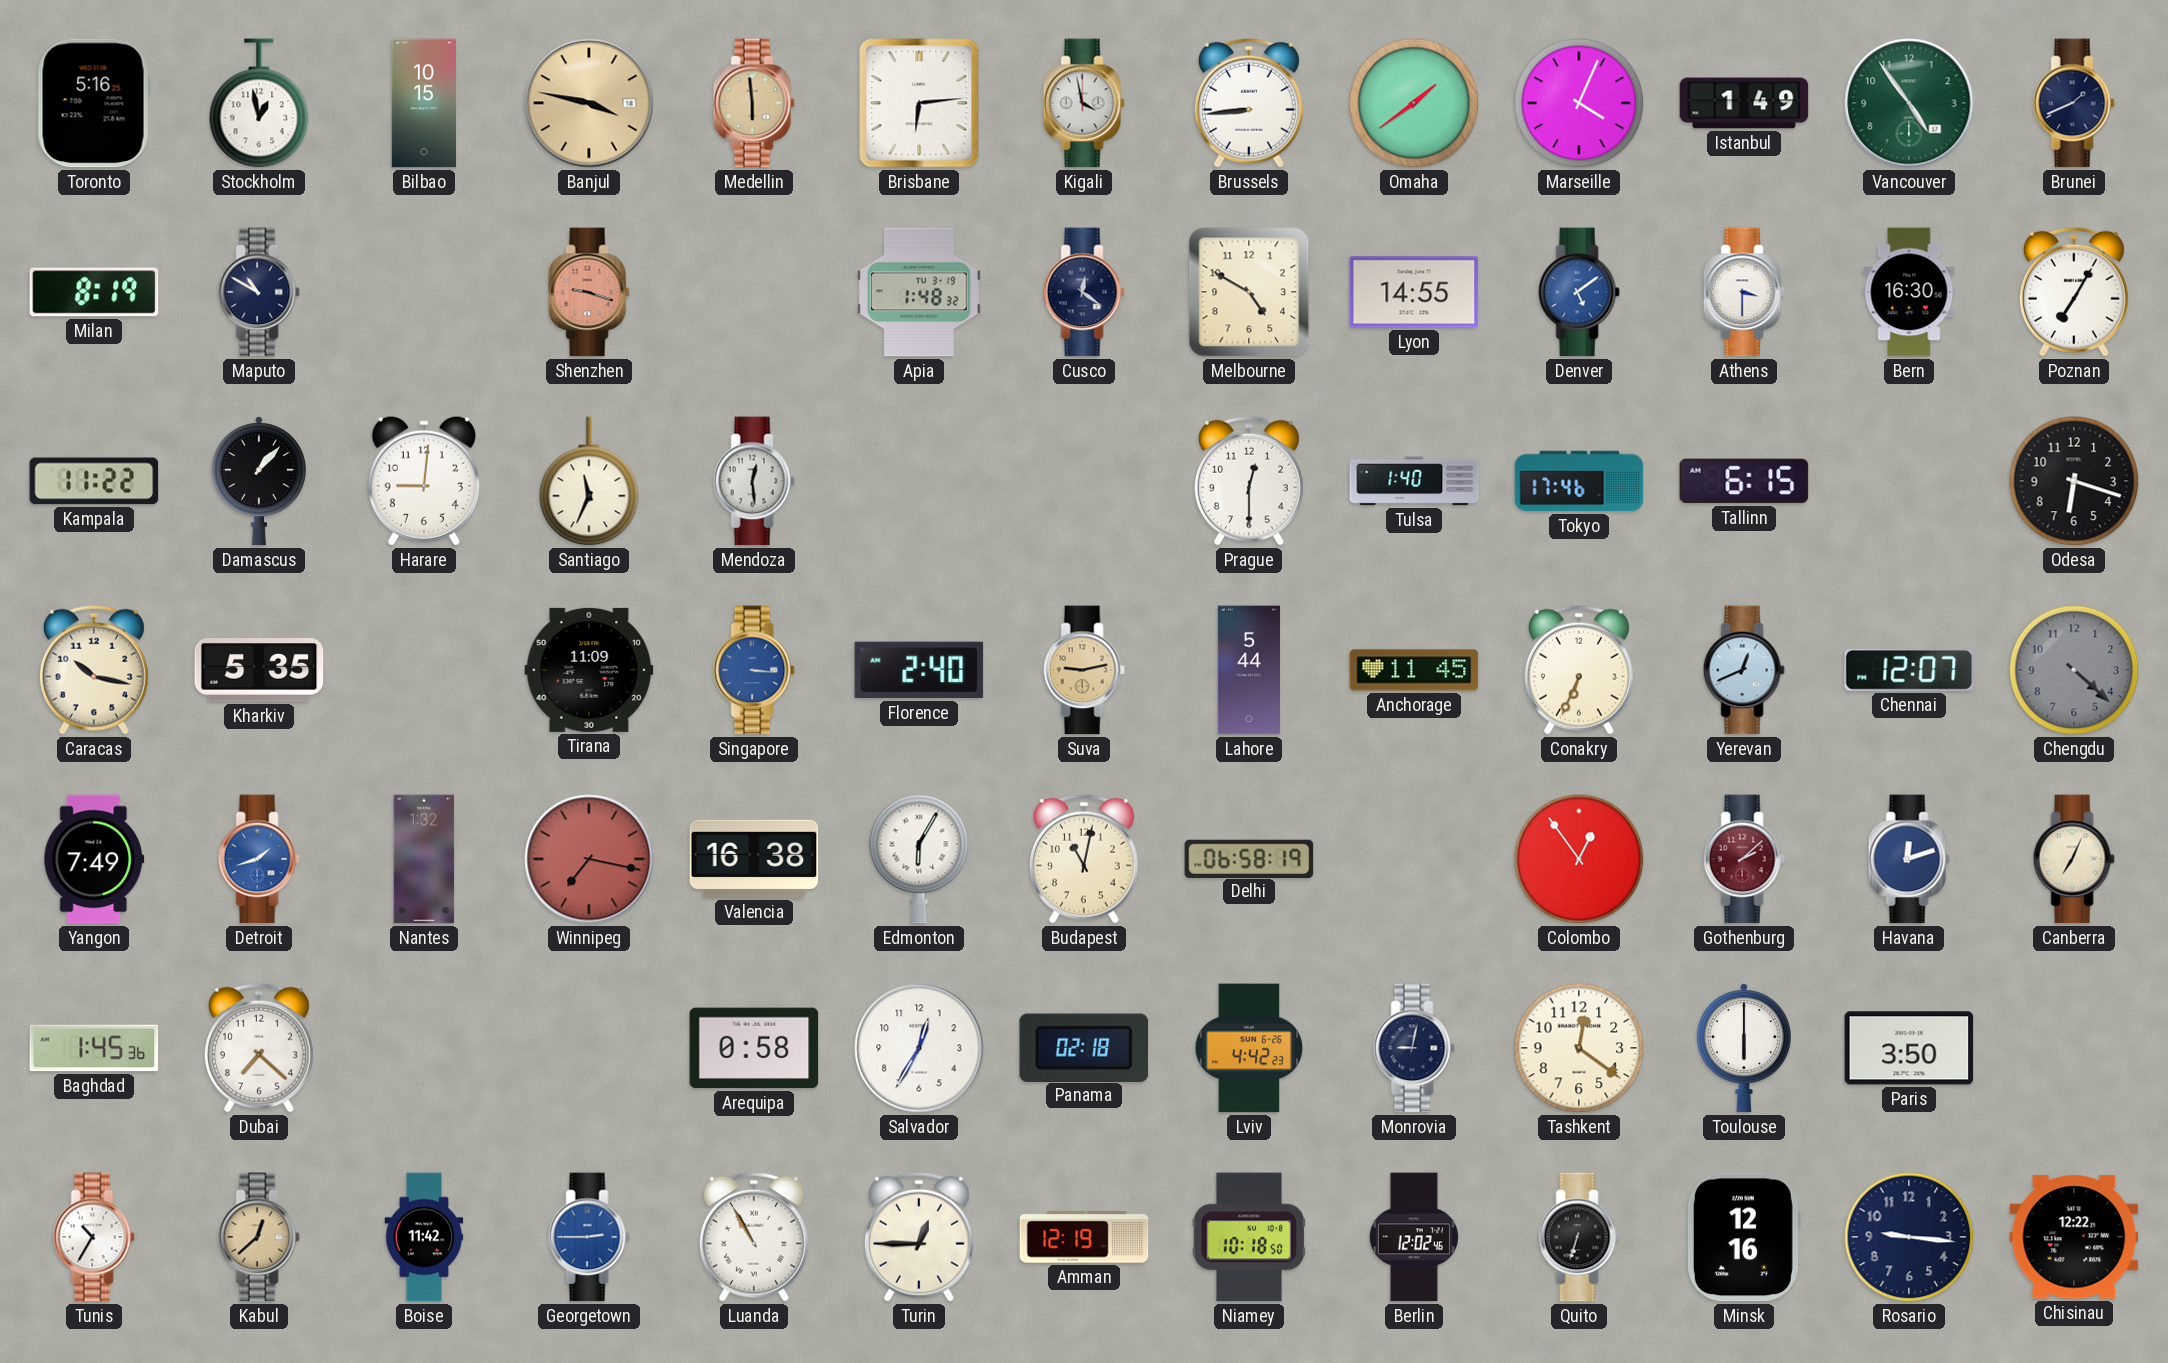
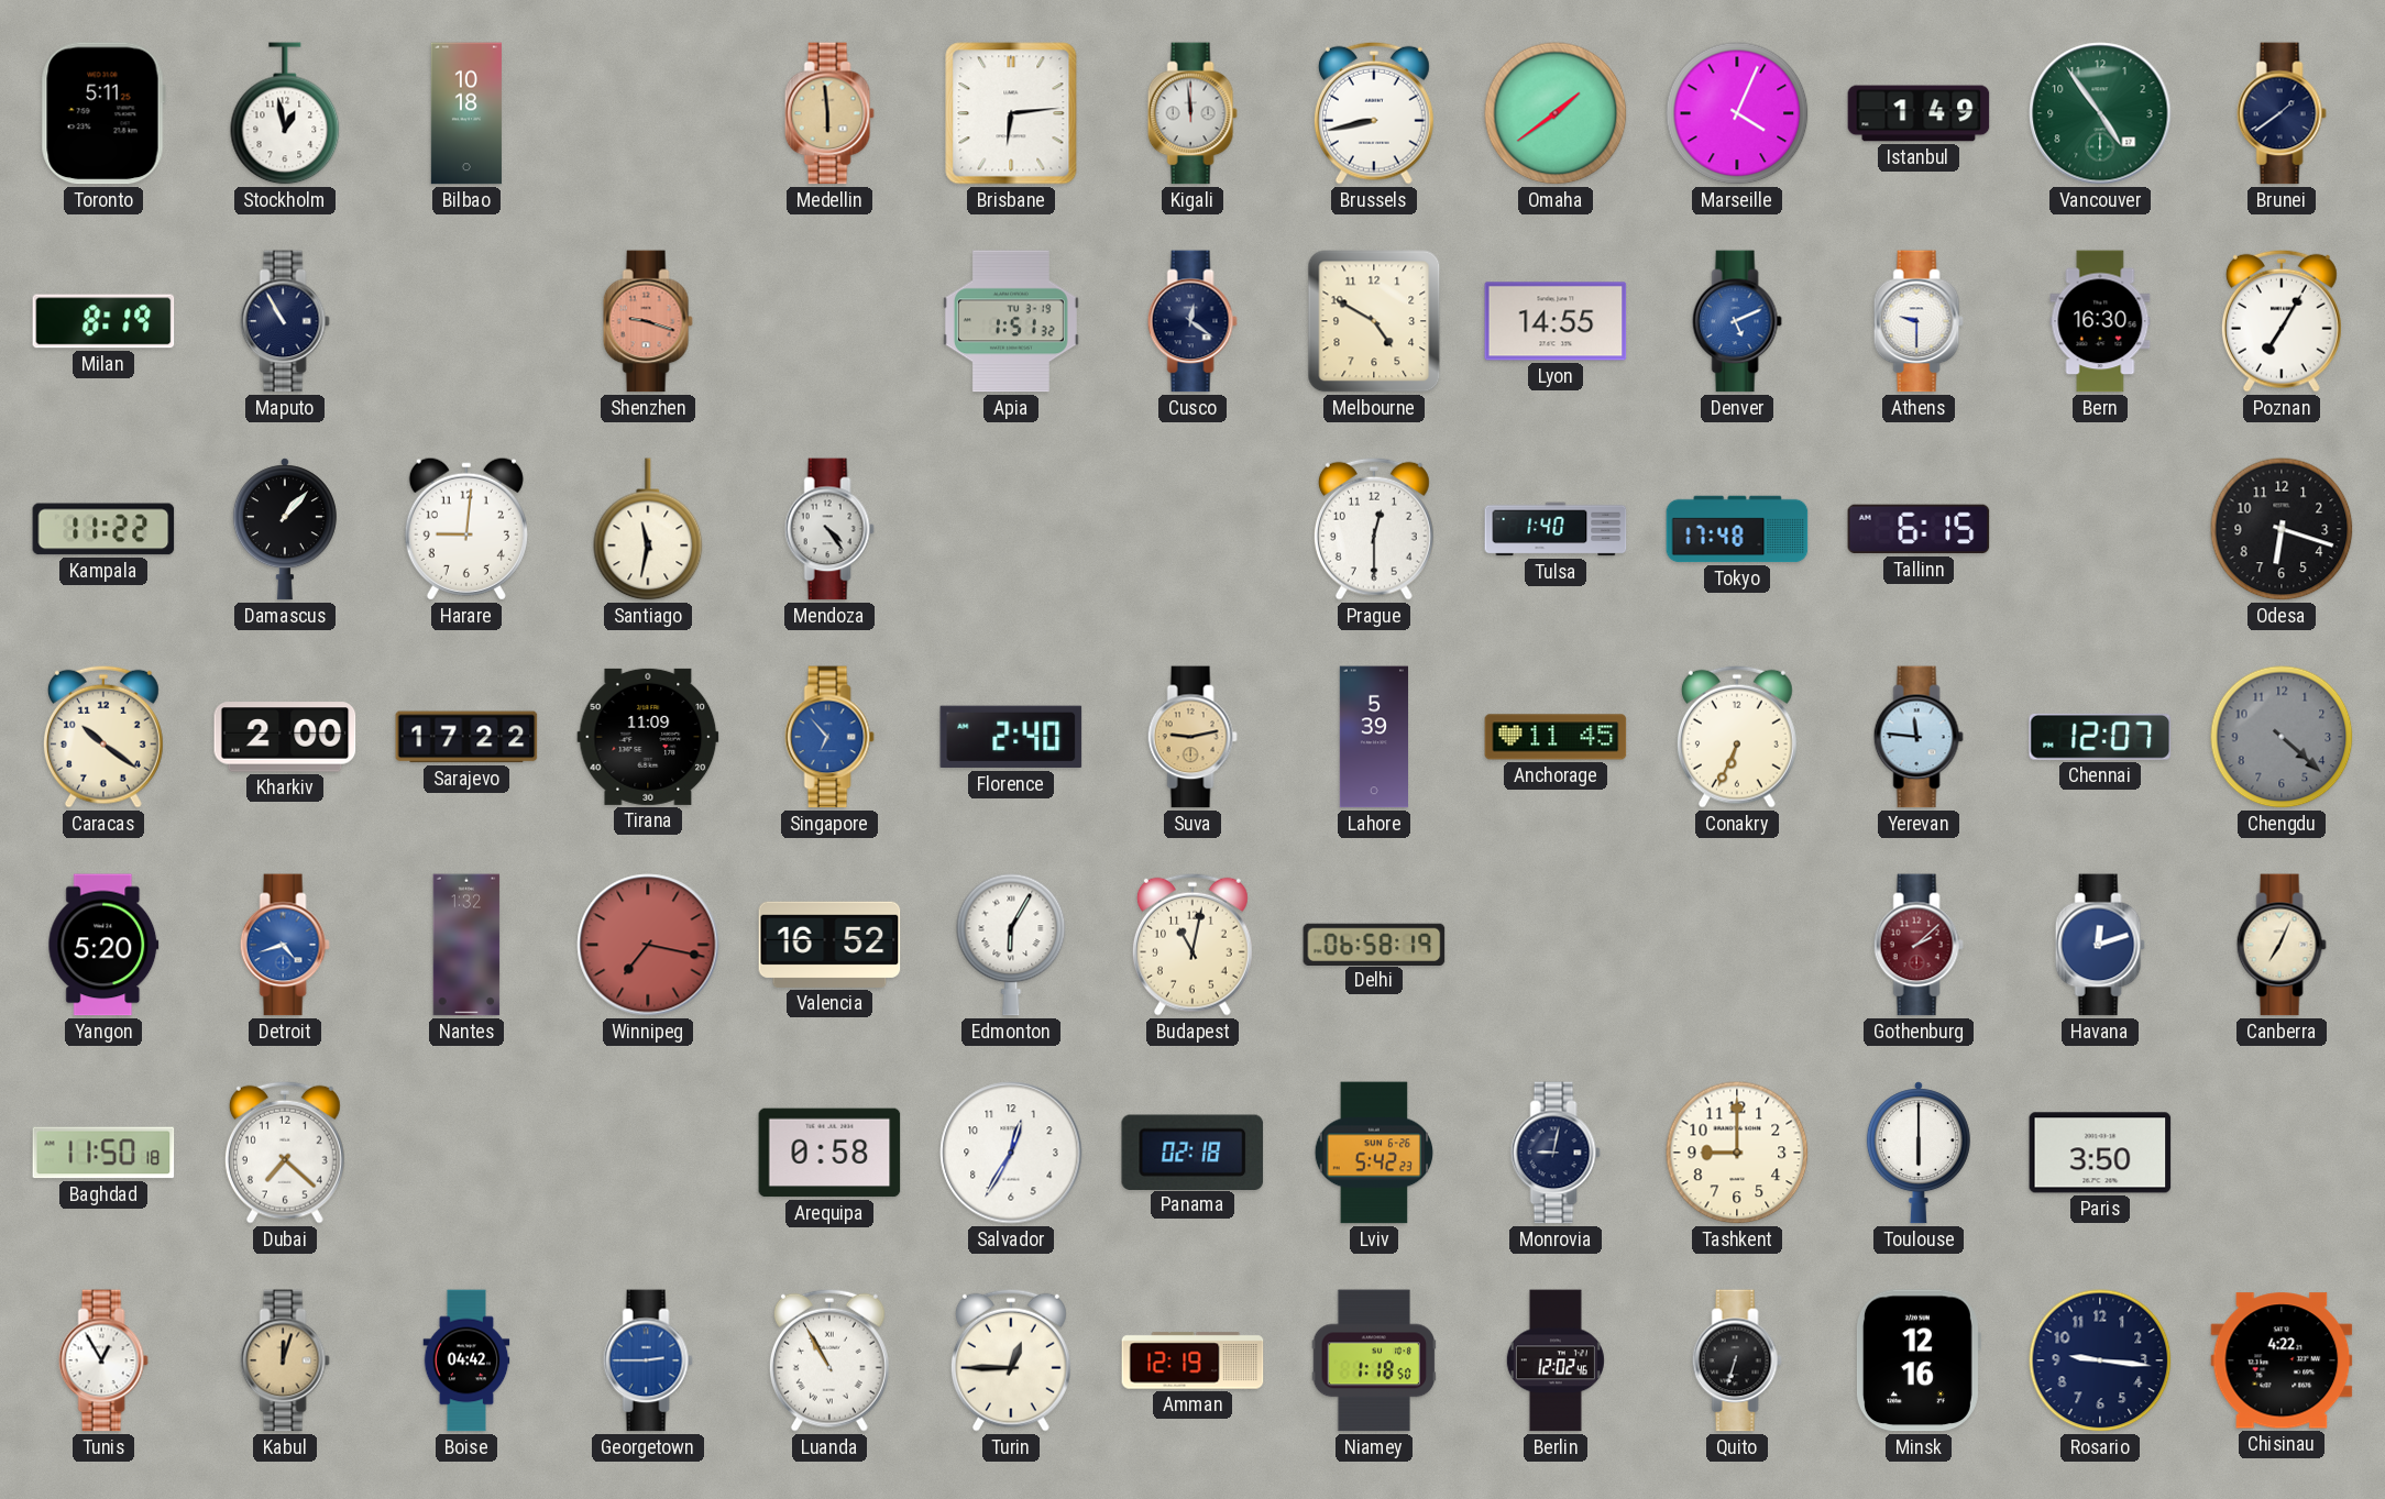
Toronto: 5:16 -> 5:11 (103, 113)
Bilbao: 10:15 -> 10:18 (466, 113)
Banjul: 3:47 -> none (589, 103)
Kigali: 3:58 -> 11:59 (1192, 113)
Brussels: 8:44 -> 8:43 (1374, 113)
Brunei: 1:41 -> 1:39 (2282, 113)
Maputo: 10:50 -> 10:55 (285, 321)
Apia: 1:48 -> 1:51 (1011, 321)
Denver: 5:09 -> 5:11 (1737, 321)
Athens: 3:30 -> 9:30 (1919, 321)
Santiago: 11:34 -> 11:32 (648, 529)
Mendoza: 12:29 -> 4:24 (829, 529)
Tokyo: 17:46 -> 17:48 (1737, 529)
Caracas: 10:17 -> 10:21 (103, 737)
Kharkiv: 5:35 -> 2:00 (285, 737)
Sarajevo: none -> 17:22 (466, 737)
Singapore: 3:16 -> 6:53 (829, 737)
Lahore: 5:44 -> 5:39 (1373, 737)
Yerevan: 12:41 -> 11:46 (1919, 737)
Yangon: 7:49 -> 5:20 (103, 945)
Detroit: 1:42 -> 4:42 (285, 945)
Valencia: 16:38 -> 16:52 (829, 945)
Colombo: 12:54 -> none (1579, 859)
Baghdad: 1:45 -> 11:50 (103, 1153)
Lviv: 4:42 -> 5:42 (1373, 1153)
Tashkent: 12:21 -> 9:00 (1737, 1153)
Tunis: 10:35 -> 12:55 (103, 1360)
Kabul: 12:38 -> 12:03 (285, 1360)
Boise: 11:42 -> 04:42 (466, 1360)
Niamey: 10:18 -> 1:18 (1374, 1360)
Chisinau: 12:22 -> 4:22 (2282, 1360)
